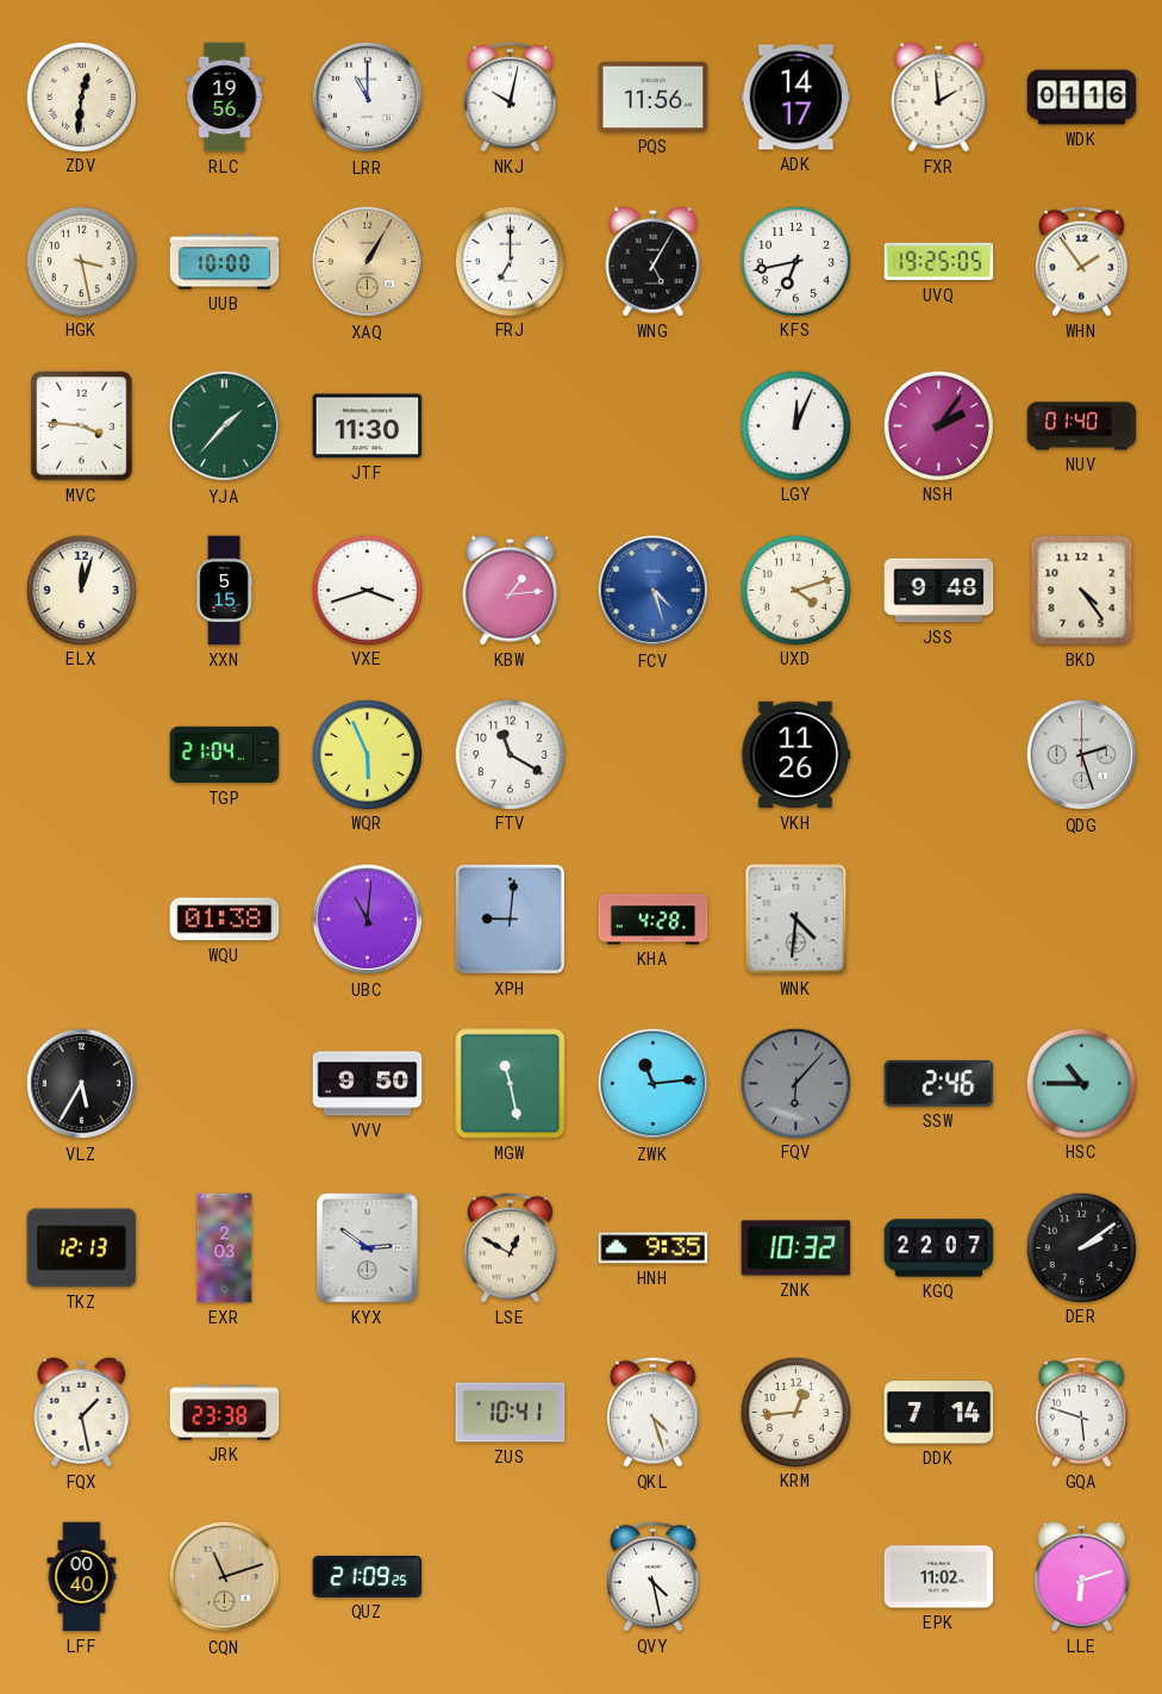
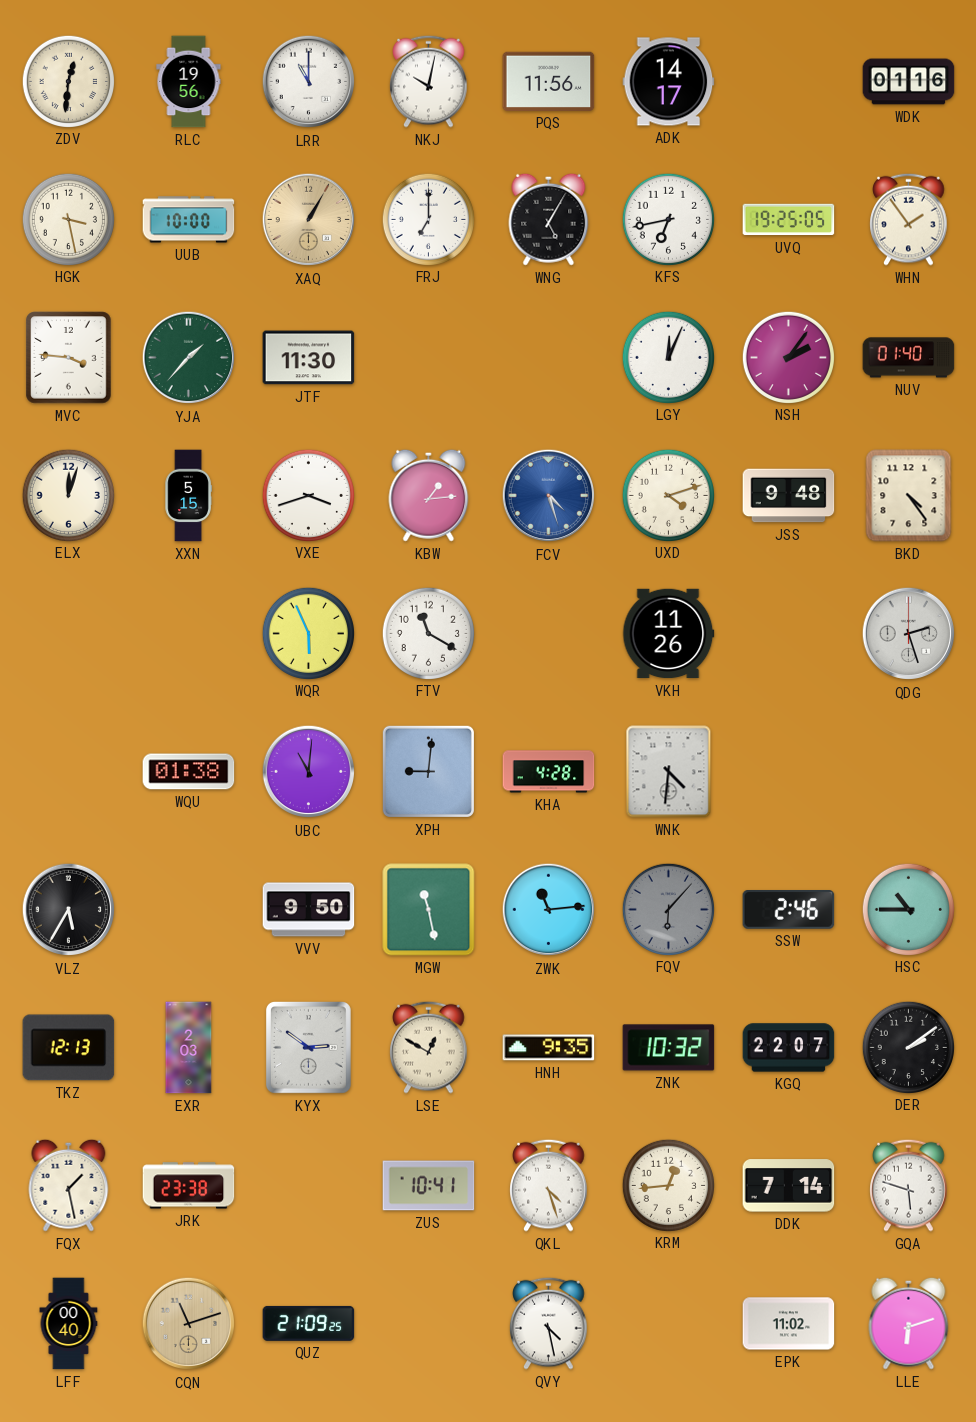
FXR: 1:59 -> none (939, 96)
TGP: 21:04 -> none (225, 755)
